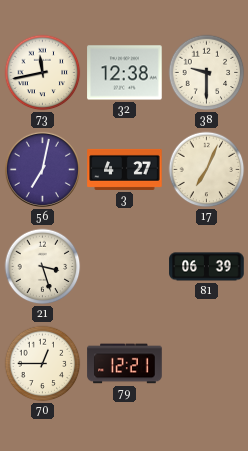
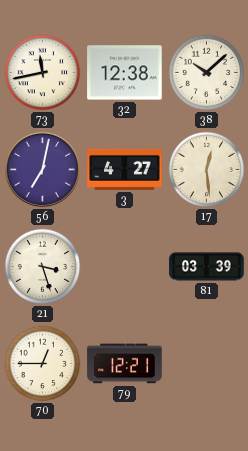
38: 9:30 -> 10:08 (207, 73)
17: 7:04 -> 12:29 (207, 170)
81: 06:39 -> 03:39 (207, 267)
